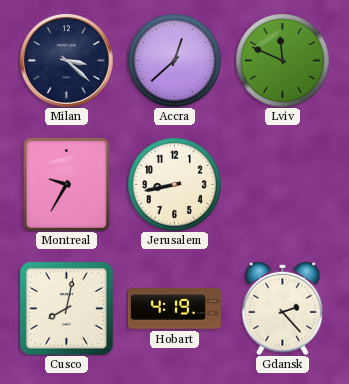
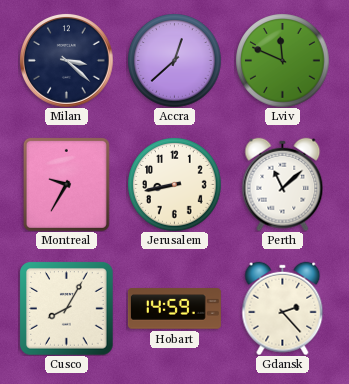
Perth: none -> 11:08 (283, 184)
Cusco: 8:02 -> 8:05 (66, 308)
Hobart: 4:19 -> 14:59 (174, 309)
